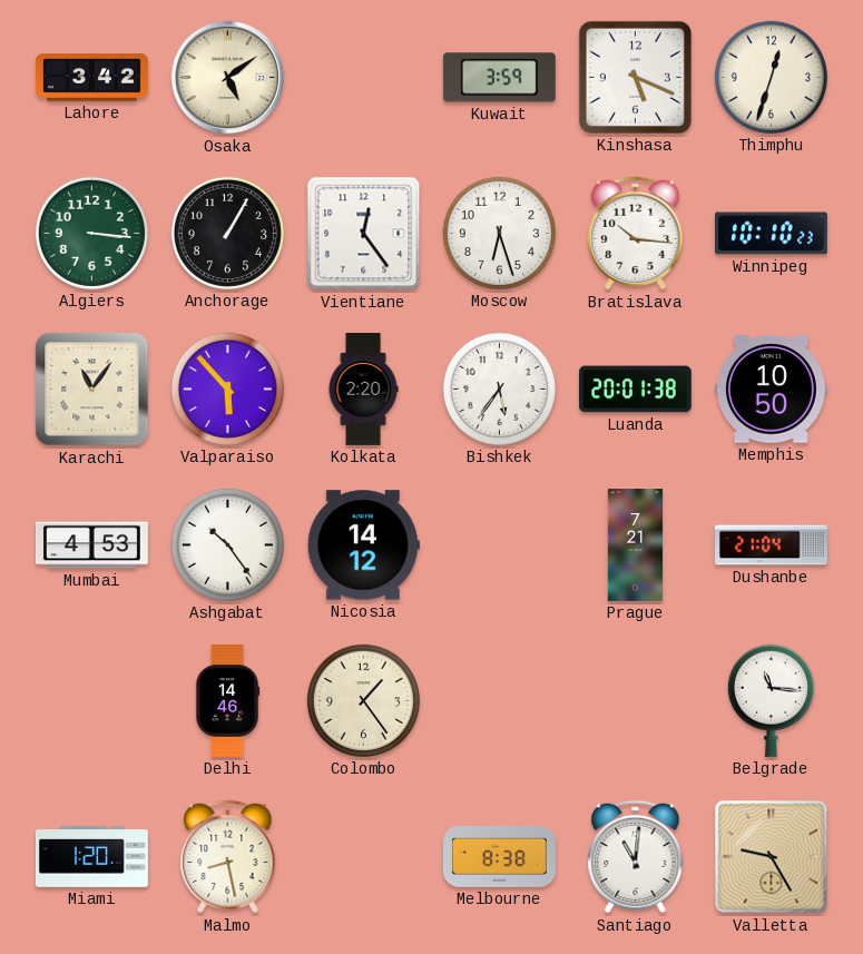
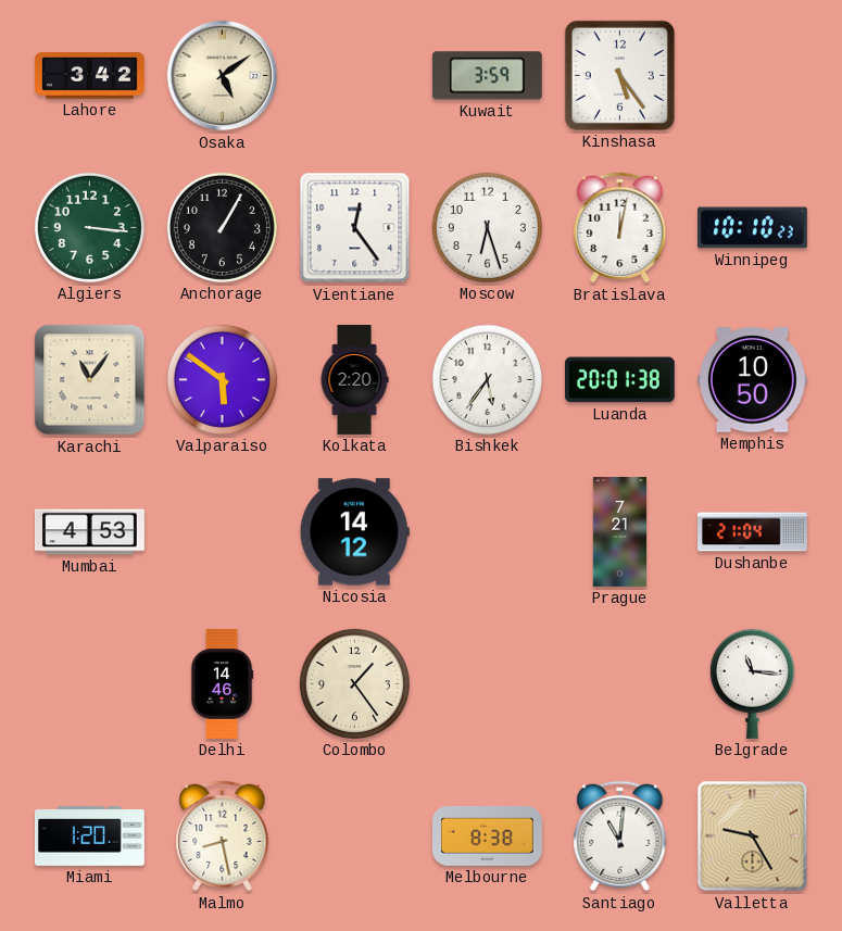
Kinshasa: 5:19 -> 5:24 (619, 75)
Thimphu: 12:33 -> none (771, 77)
Bratislava: 10:16 -> 12:02 (620, 228)
Valparaiso: 5:53 -> 5:51 (222, 379)
Ashgabat: 10:24 -> none (227, 544)
